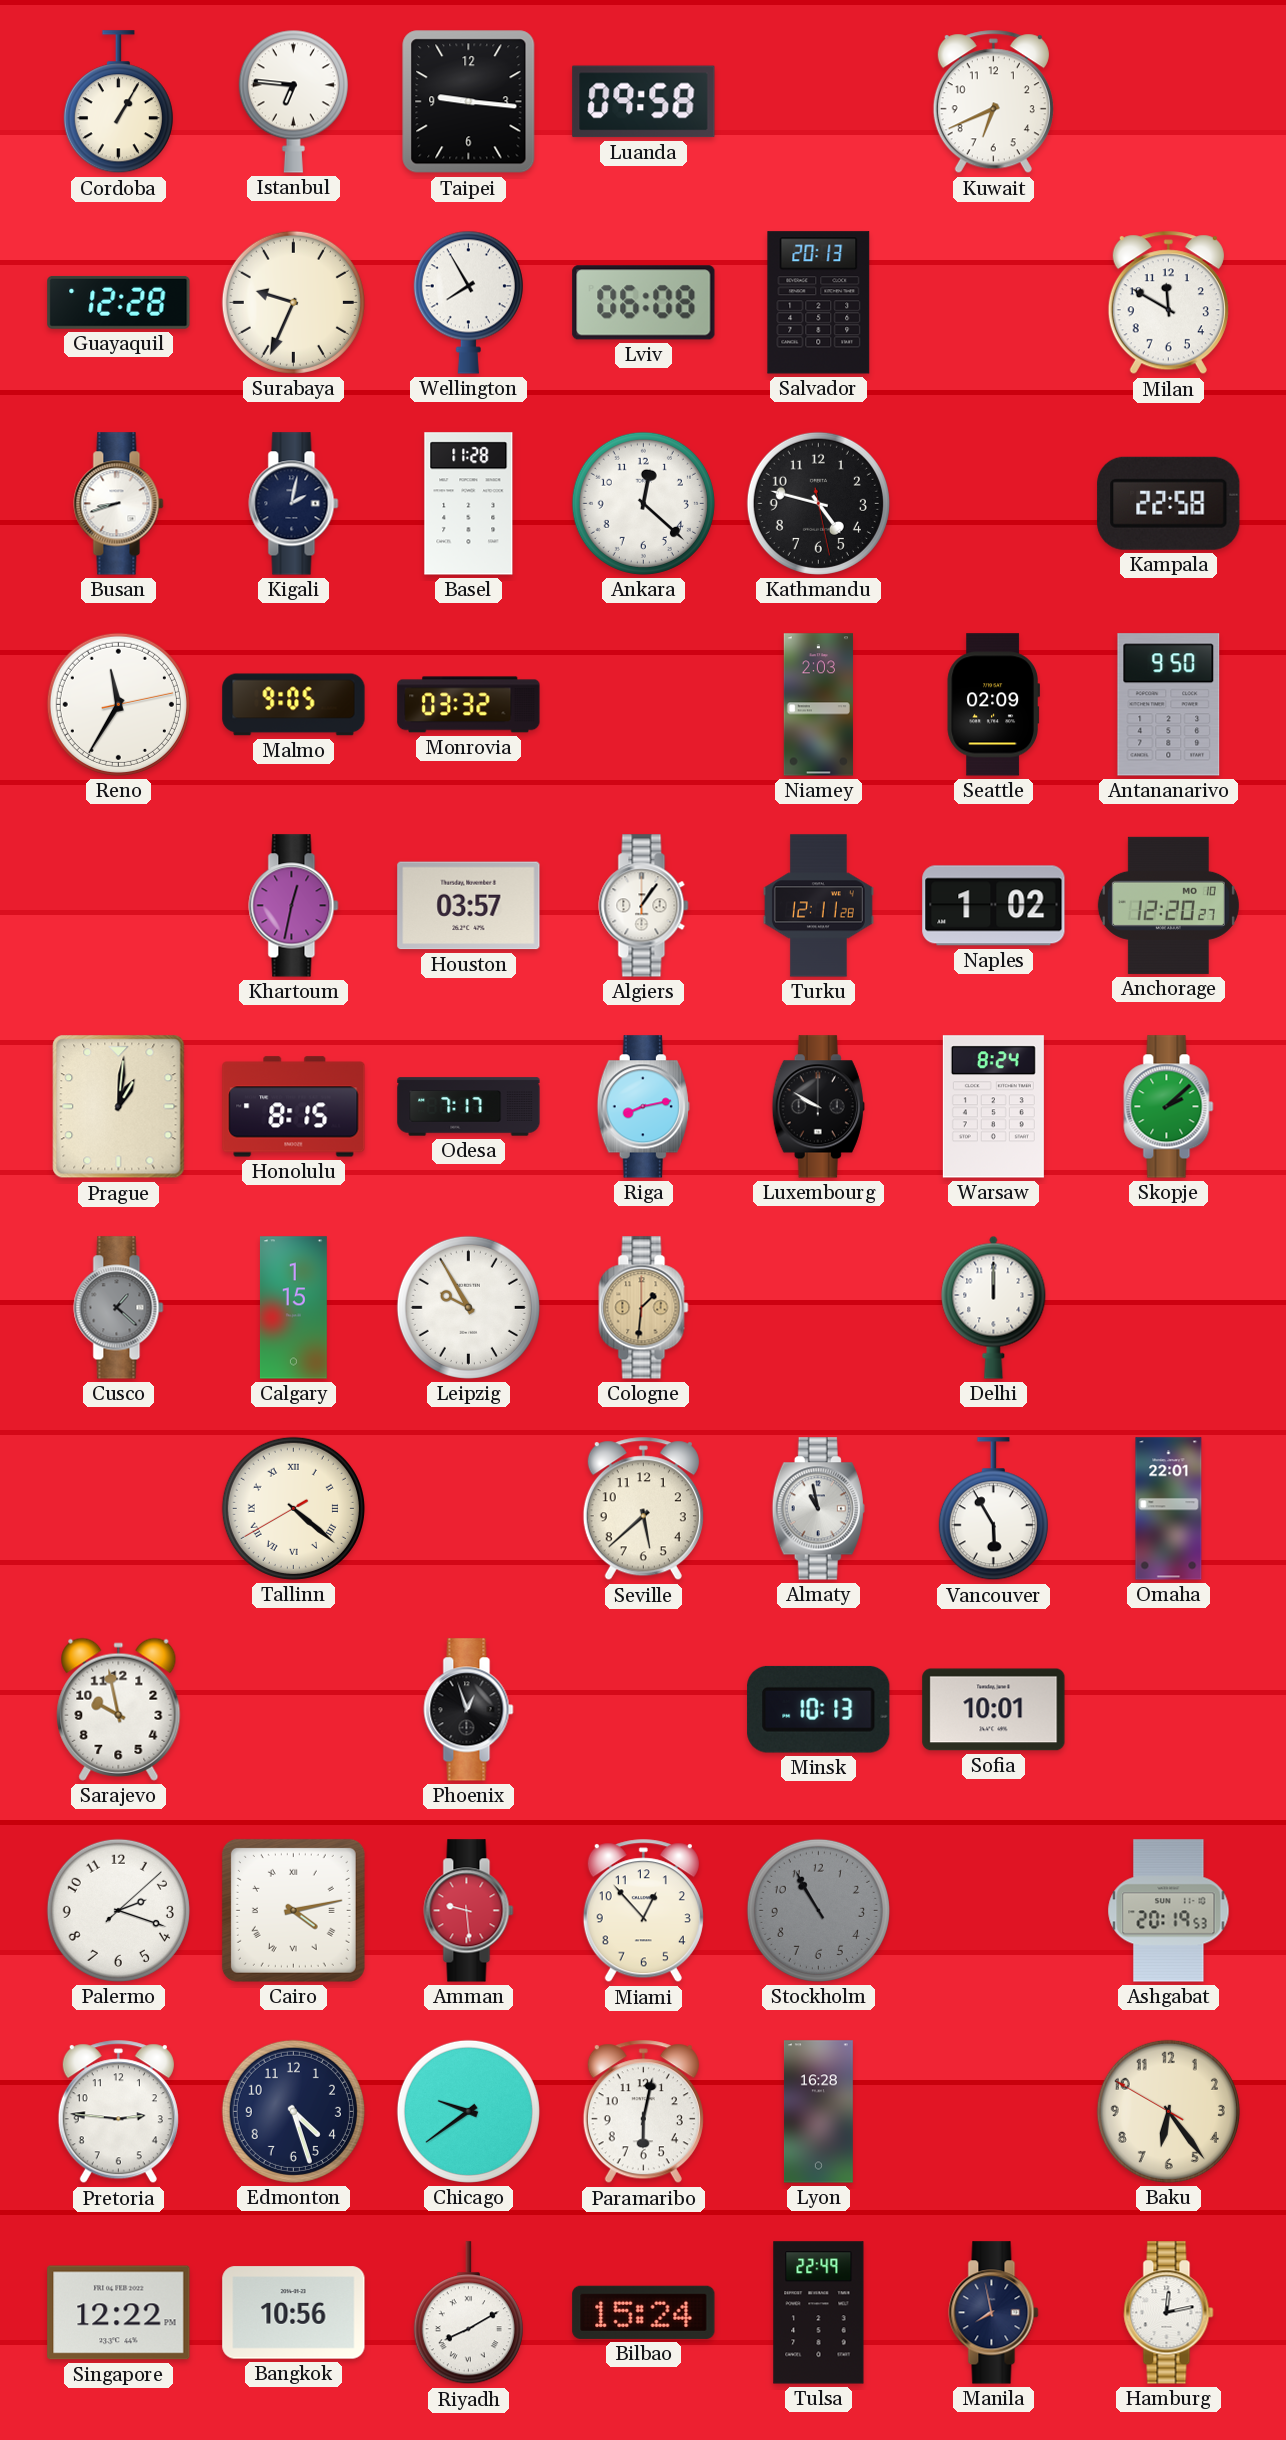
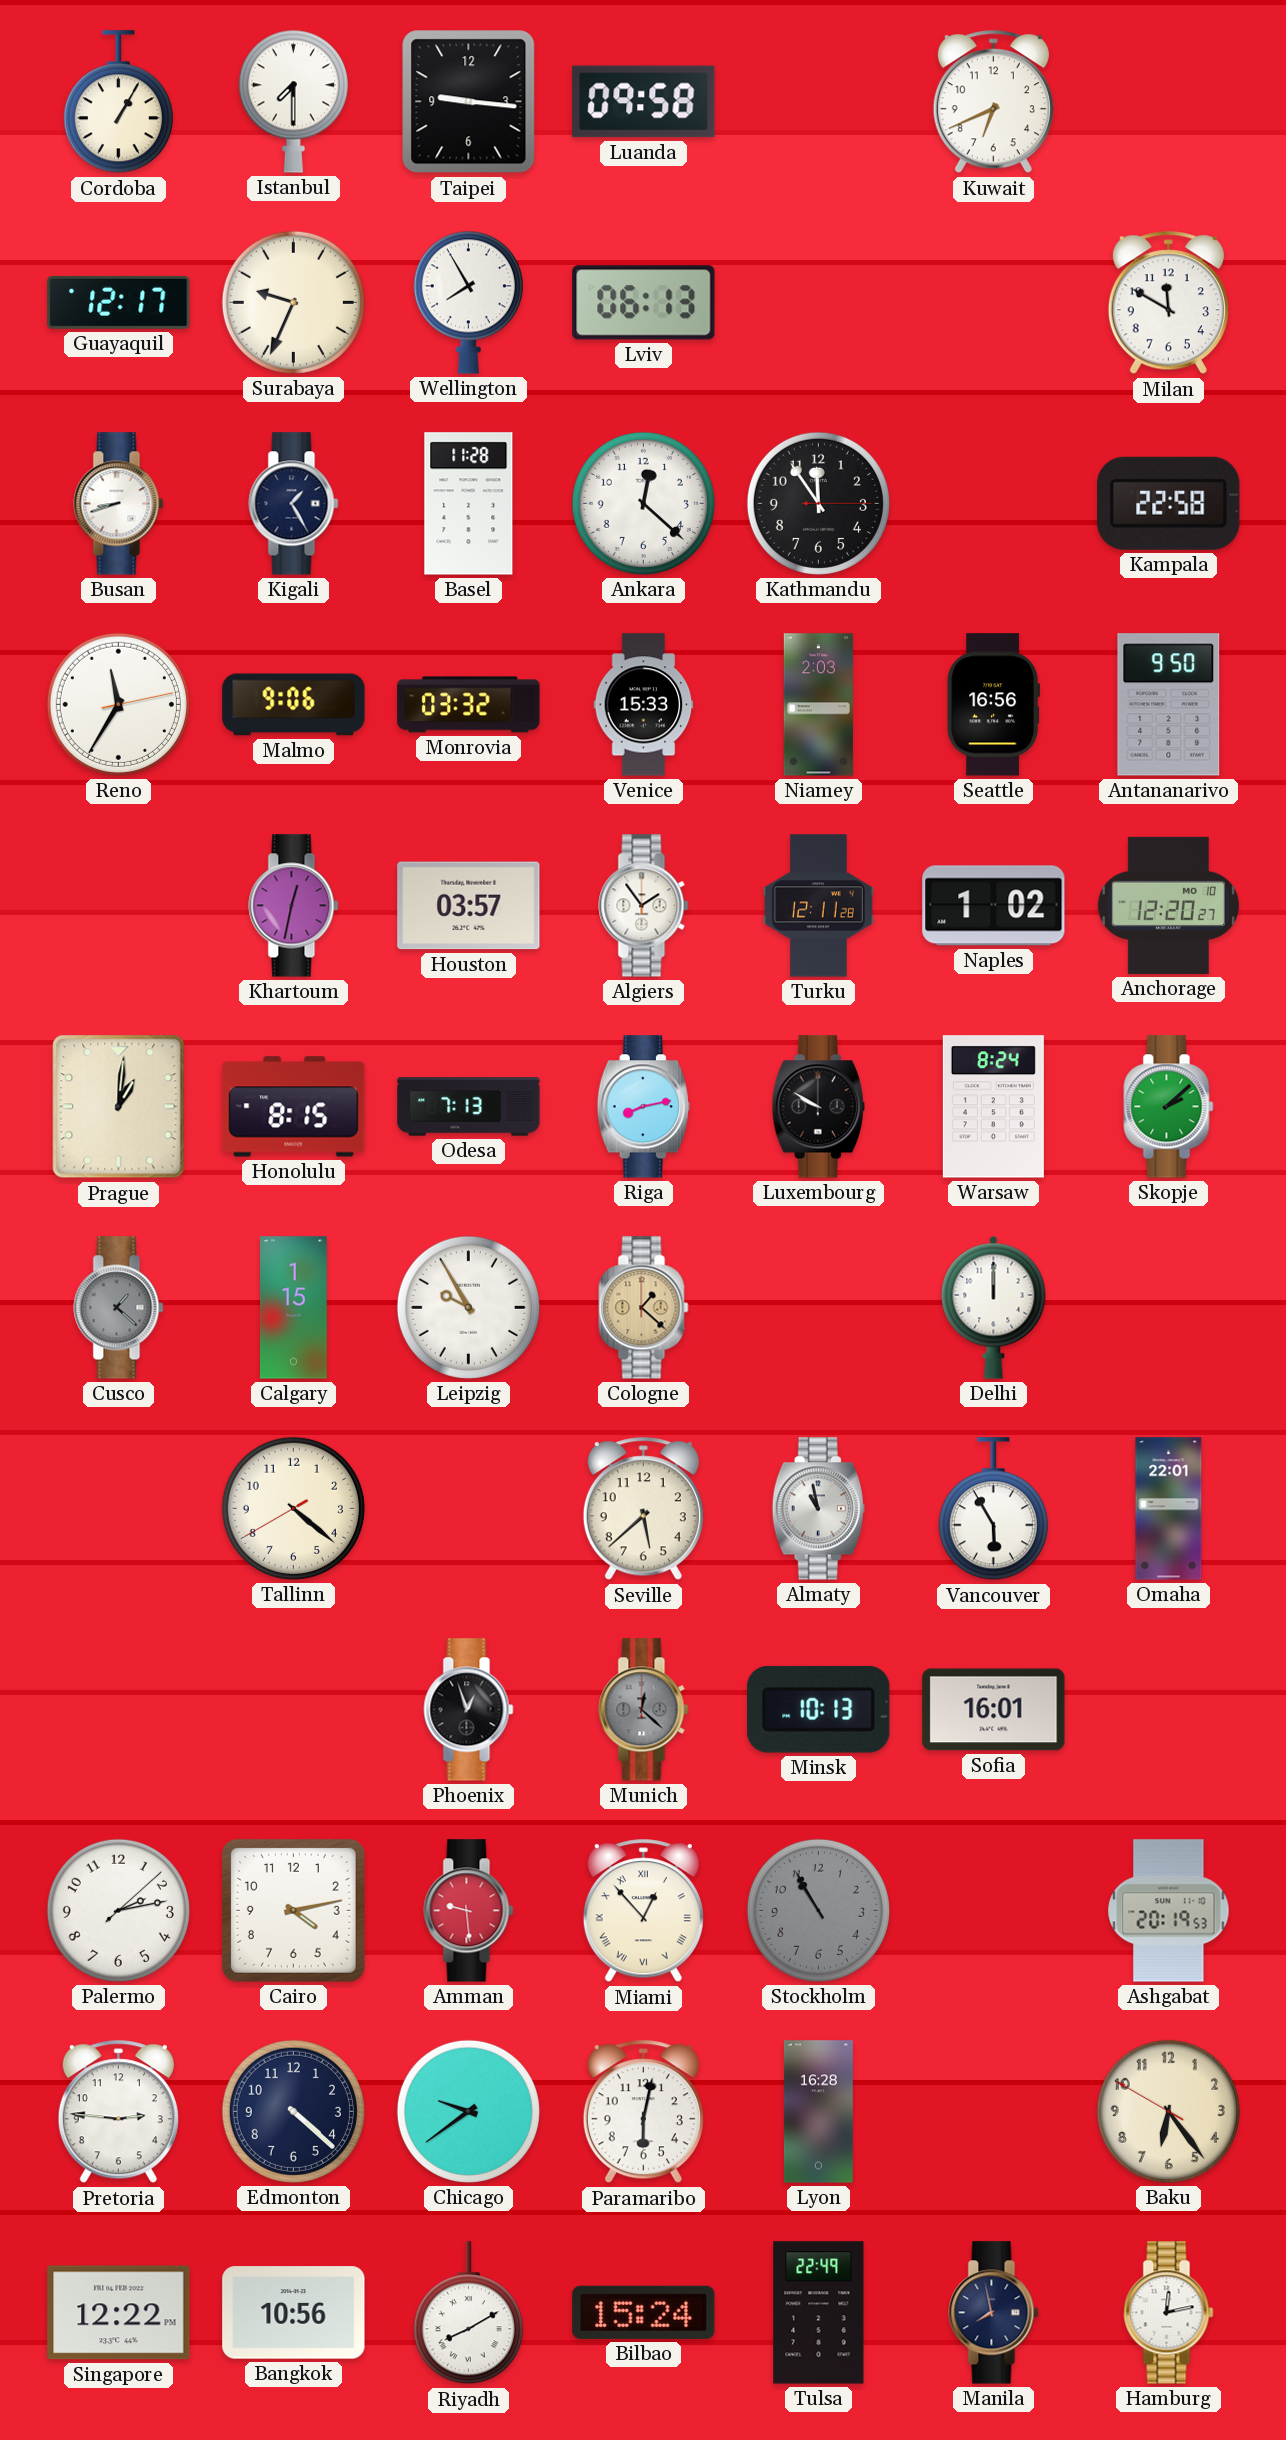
Istanbul: 6:46 -> 7:30 (293, 101)
Guayaquil: 12:28 -> 12:17 (119, 302)
Lviv: 06:08 -> 06:13 (644, 303)
Salvador: 20:13 -> none (819, 303)
Kigali: 2:02 -> 1:25 (294, 504)
Kathmandu: 4:47 -> 11:54 (818, 503)
Malmo: 9:05 -> 9:06 (294, 705)
Venice: none -> 15:33 (644, 705)
Seattle: 02:09 -> 16:56 (993, 705)
Algiers: 1:06 -> 1:54 (644, 906)
Odesa: 7:17 -> 7:13 (469, 1107)
Cologne: 1:31 -> 1:22 (644, 1308)
Tallinn numerals: Roman -> Arabic (293, 1508)
Sarajevo: 9:58 -> none (119, 1709)
Munich: none -> 12:22 (644, 1710)
Sofia: 10:01 -> 16:01 (994, 1710)
Palermo: 2:18 -> 2:13 (118, 1910)
Cairo numerals: Roman -> Arabic (293, 1910)
Miami numerals: Arabic -> Roman (643, 1911)
Edmonton: 4:27 -> 4:22 (293, 2111)
